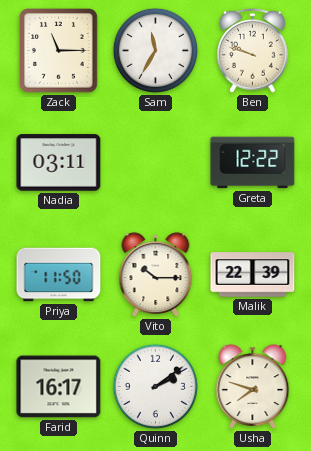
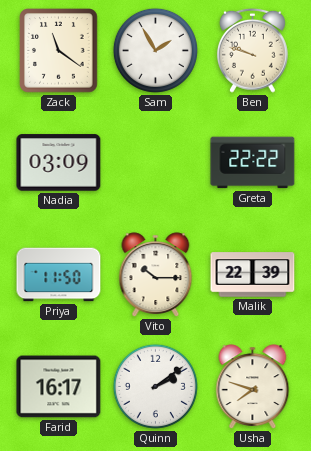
Zack: 11:15 -> 11:21 (59, 51)
Sam: 11:35 -> 1:55 (155, 50)
Nadia: 03:11 -> 03:09 (59, 163)
Greta: 12:22 -> 22:22 (253, 163)
